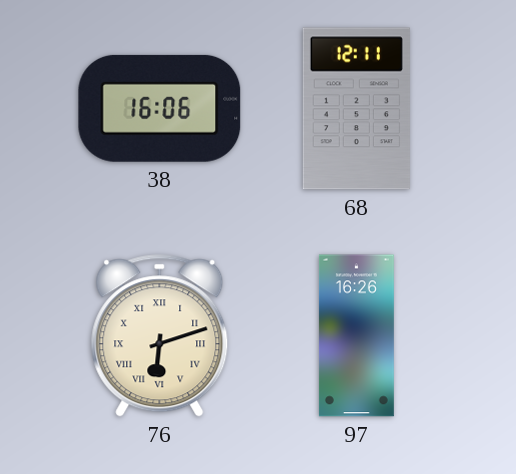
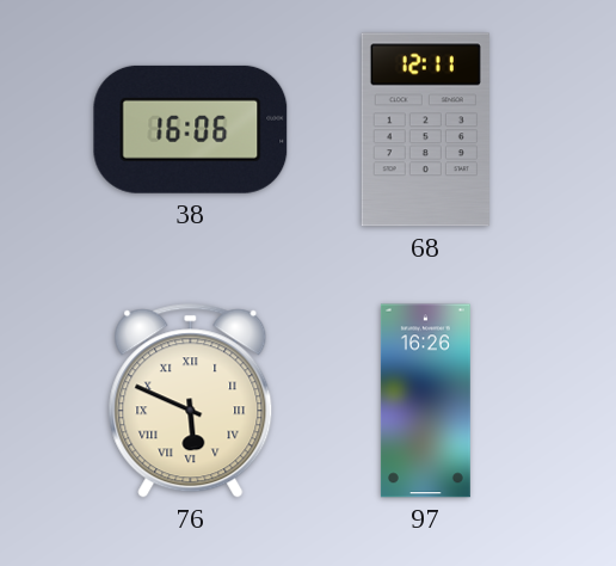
76: 6:12 -> 5:49 (191, 401)
